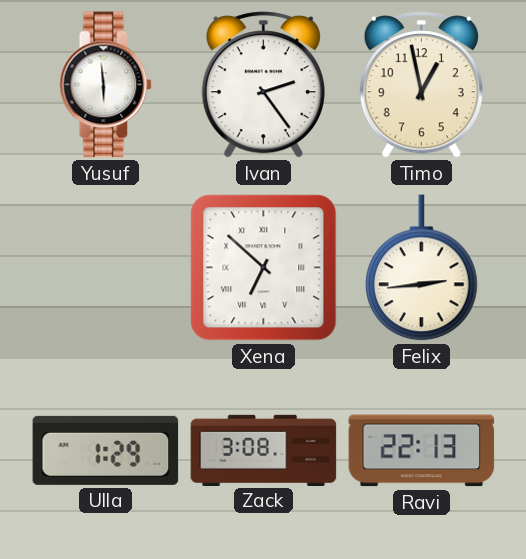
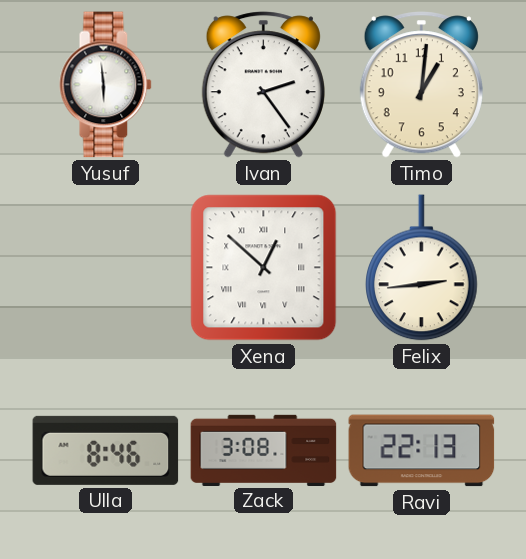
Timo: 12:58 -> 1:01 (421, 85)
Xena: 6:52 -> 12:52 (264, 268)
Ulla: 1:29 -> 8:46 (106, 450)
